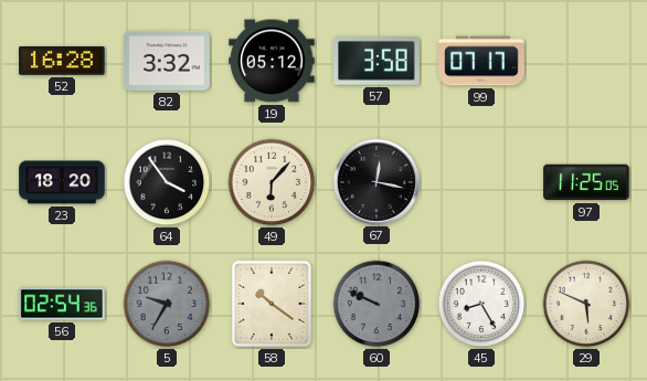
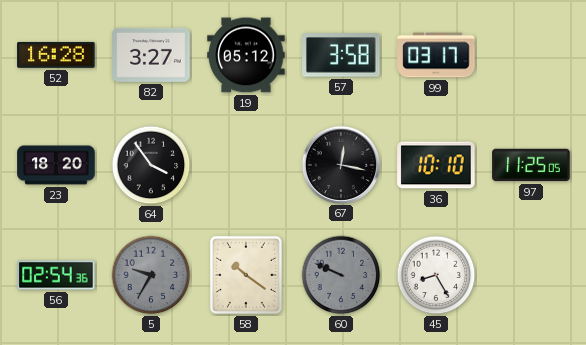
82: 3:32 -> 3:27 (151, 55)
99: 07:17 -> 03:17 (436, 55)
49: 6:07 -> none (272, 182)
36: none -> 10:10 (436, 165)
29: 5:49 -> none (586, 304)
